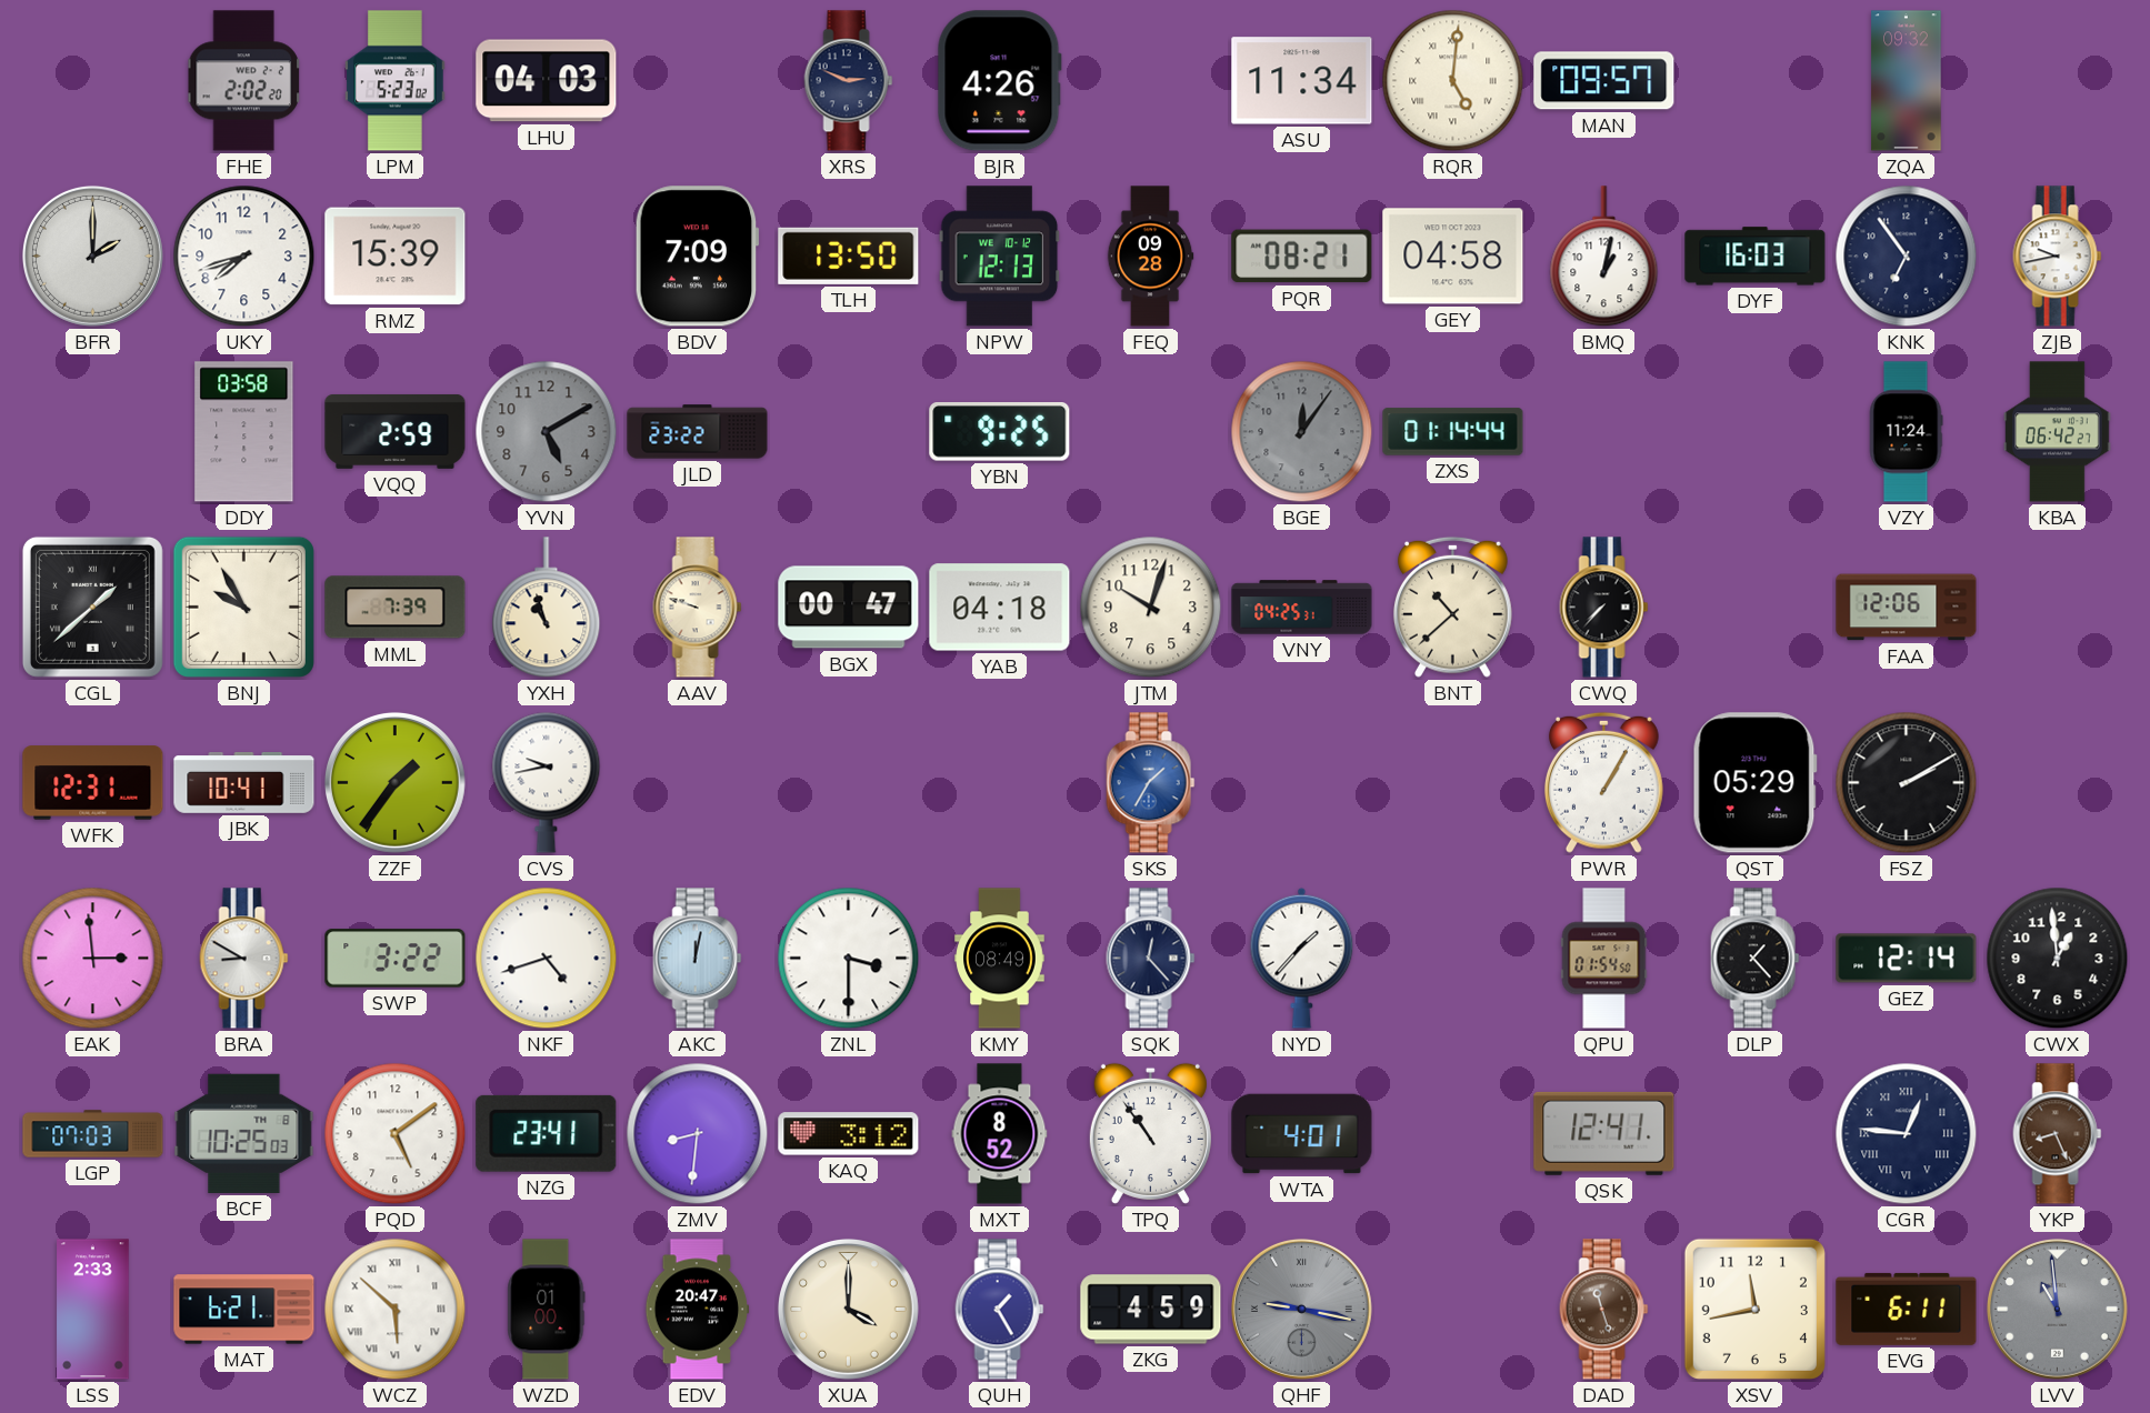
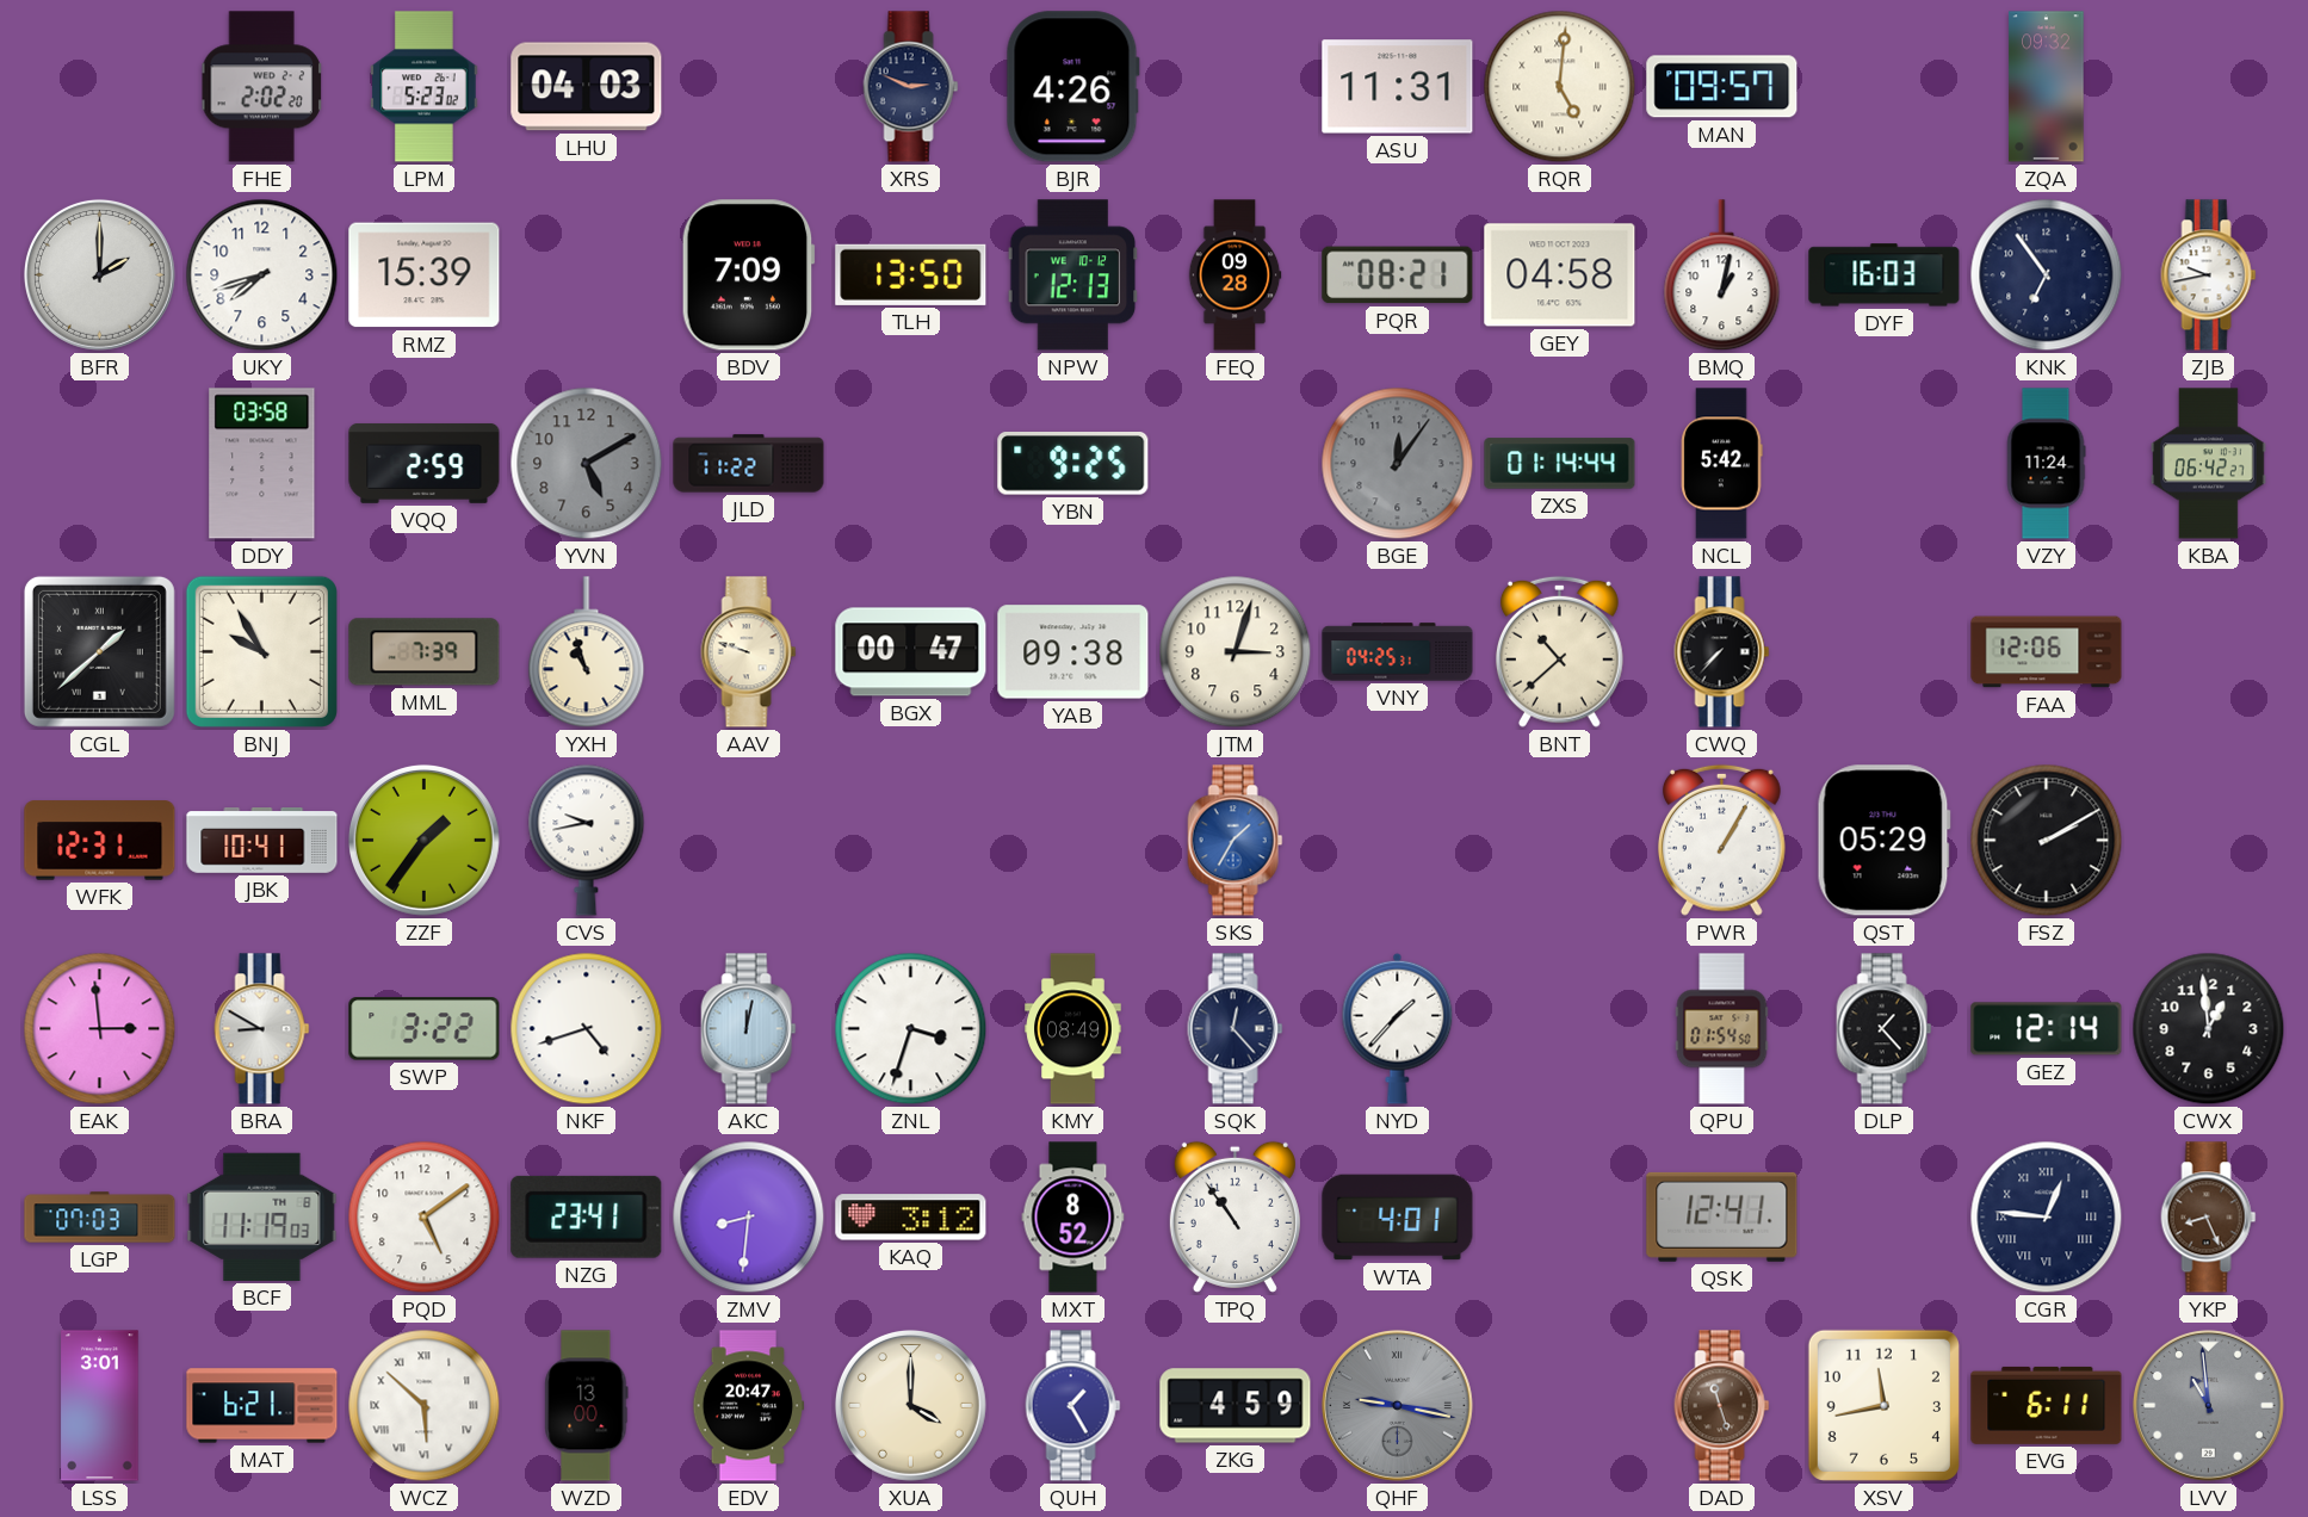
ASU: 11:34 -> 11:31 (1398, 87)
JLD: 23:22 -> 11:22 (749, 464)
NCL: none -> 5:42 (1722, 464)
YAB: 04:18 -> 09:38 (1073, 652)
JTM: 10:03 -> 3:03 (1236, 652)
ZNL: 3:30 -> 3:33 (911, 1029)
BCF: 10:25 -> 11:19 (262, 1216)
LSS: 2:33 -> 3:01 (100, 1406)
WZD: 01:00 -> 13:00 (587, 1406)
